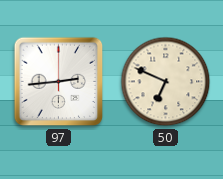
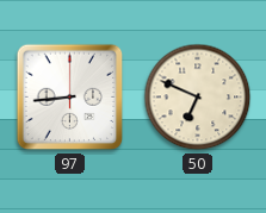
97: 2:44 -> 8:44 (70, 98)
